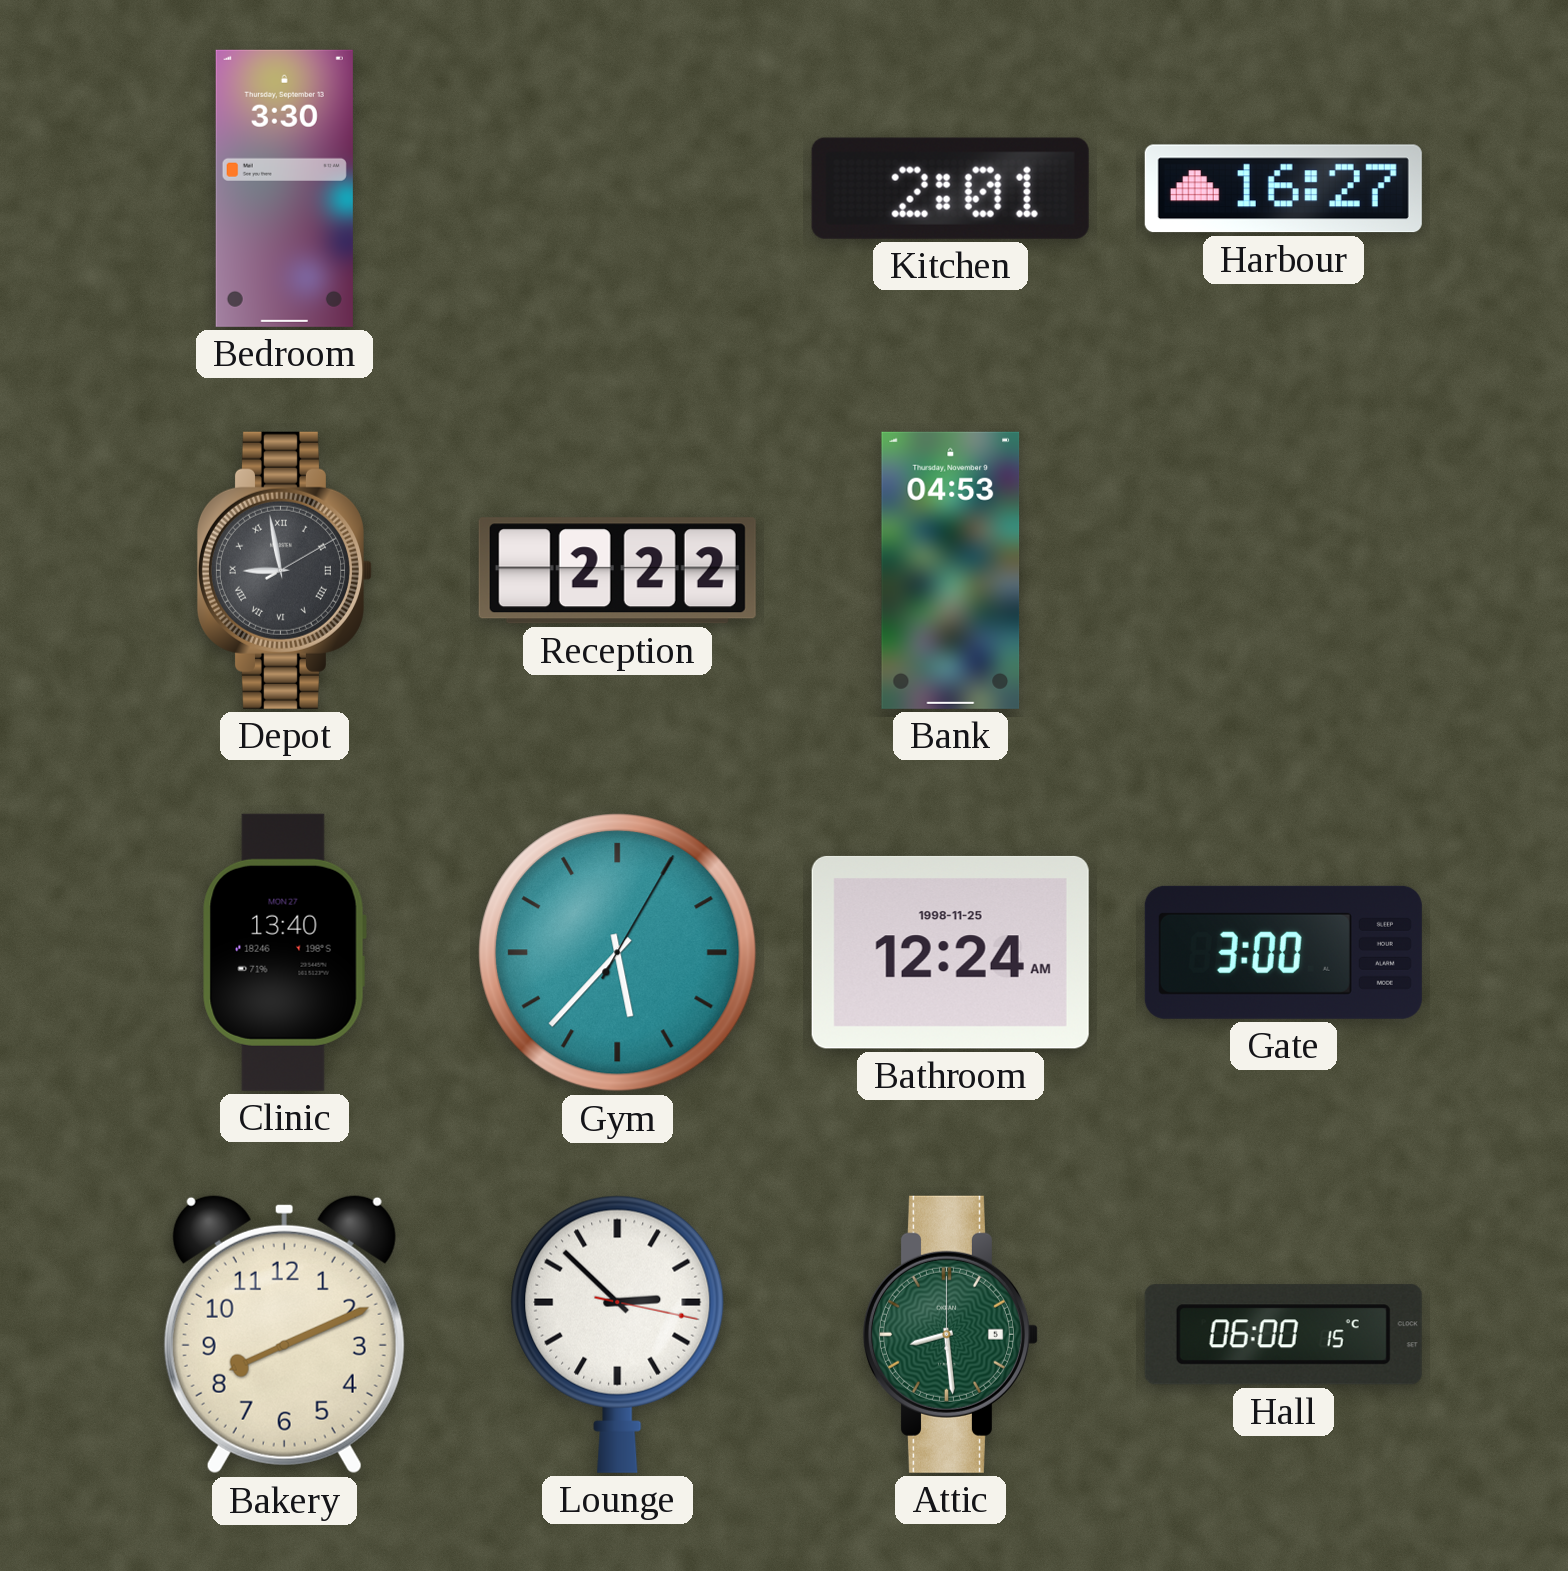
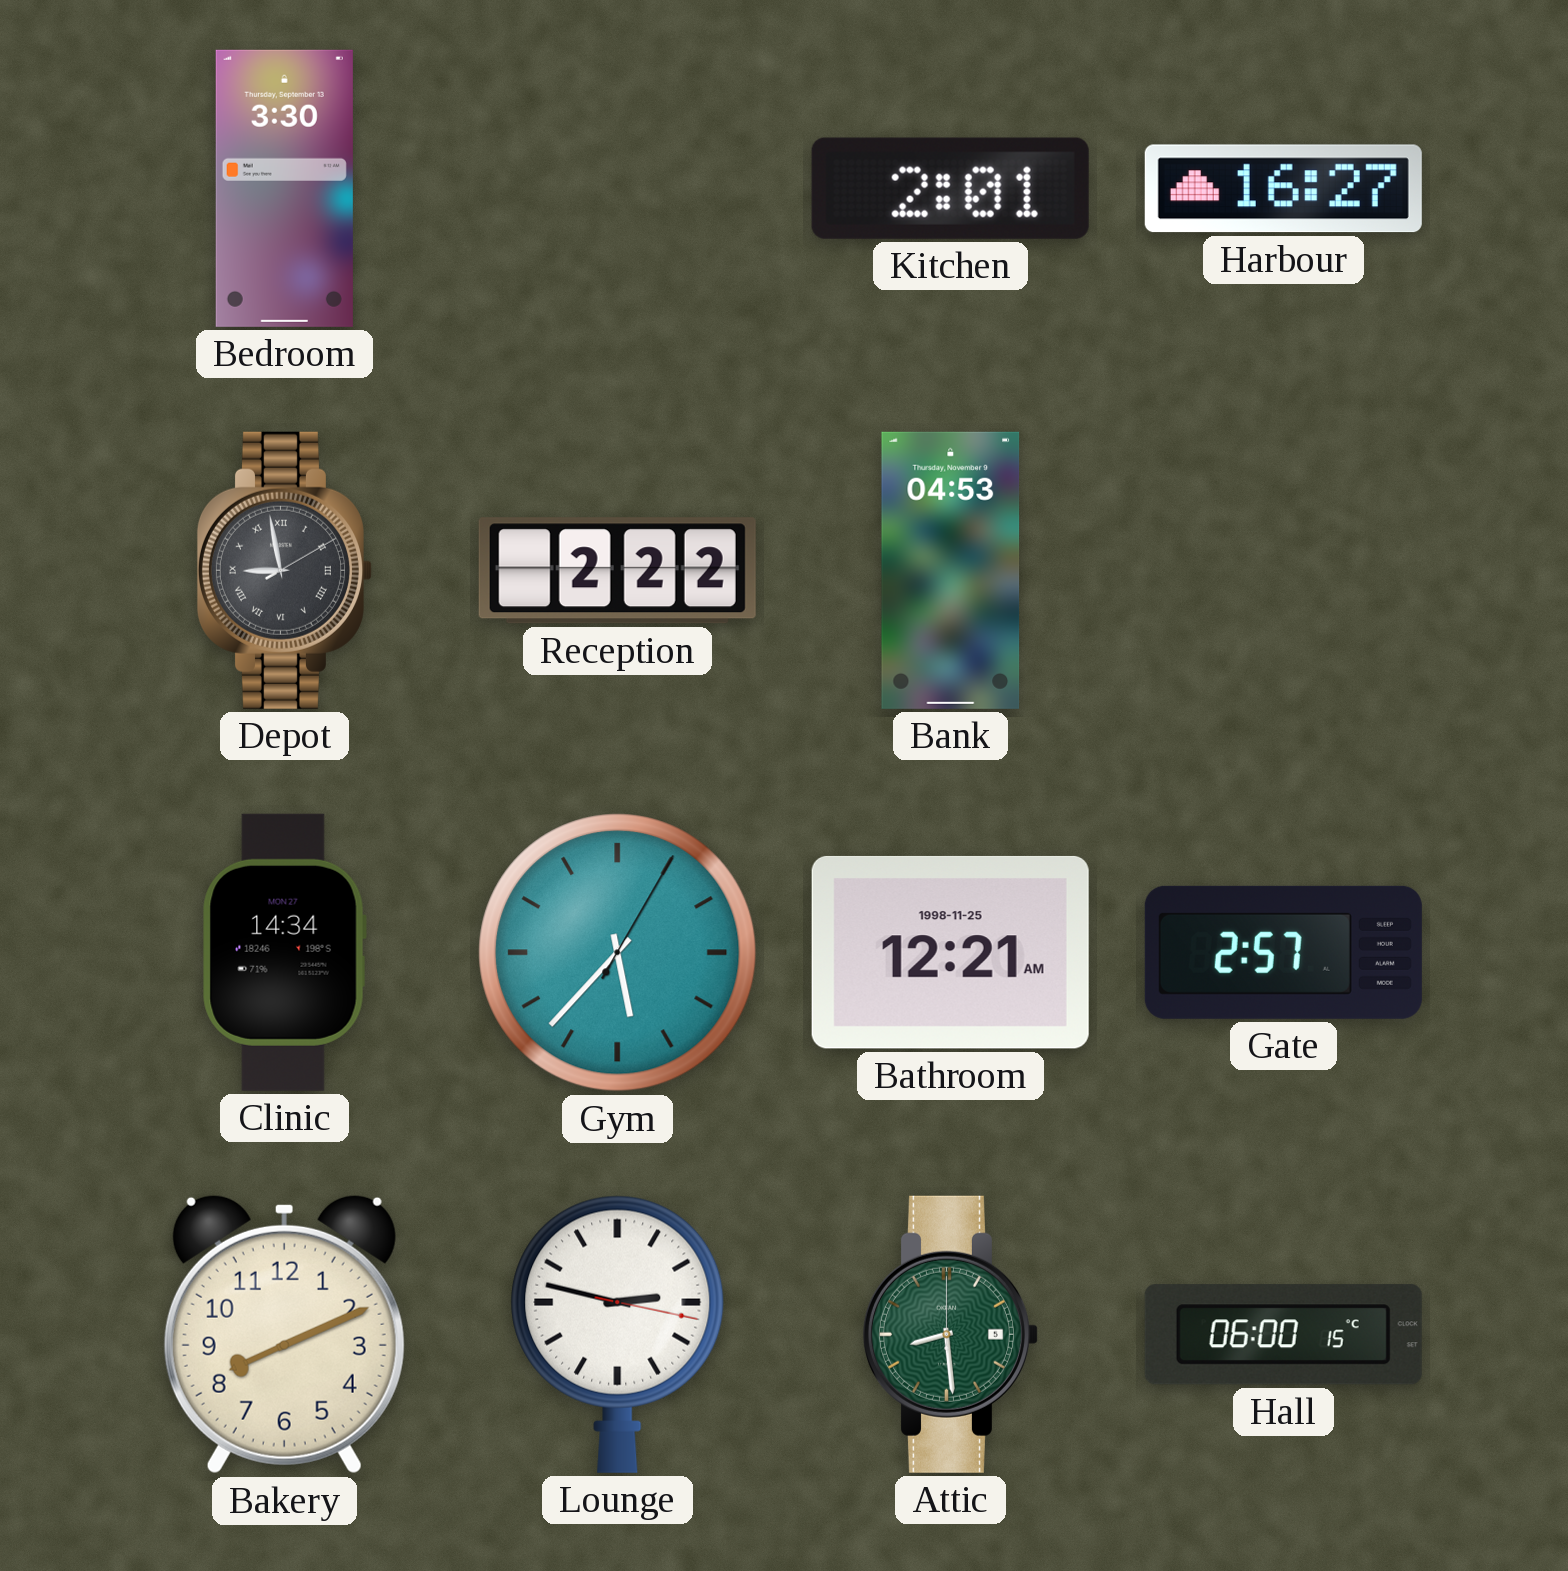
Clinic: 13:40 -> 14:34 (284, 952)
Bathroom: 12:24 -> 12:21 (950, 952)
Gate: 3:00 -> 2:57 (1283, 952)
Lounge: 2:52 -> 2:47 (618, 1334)
